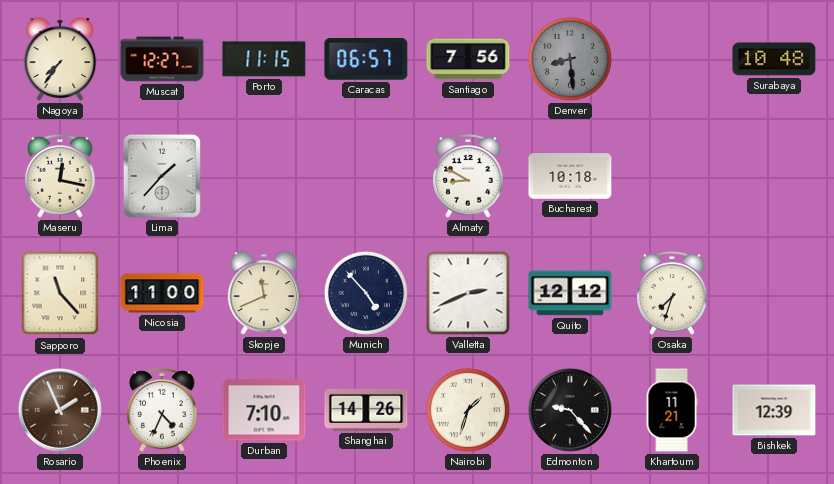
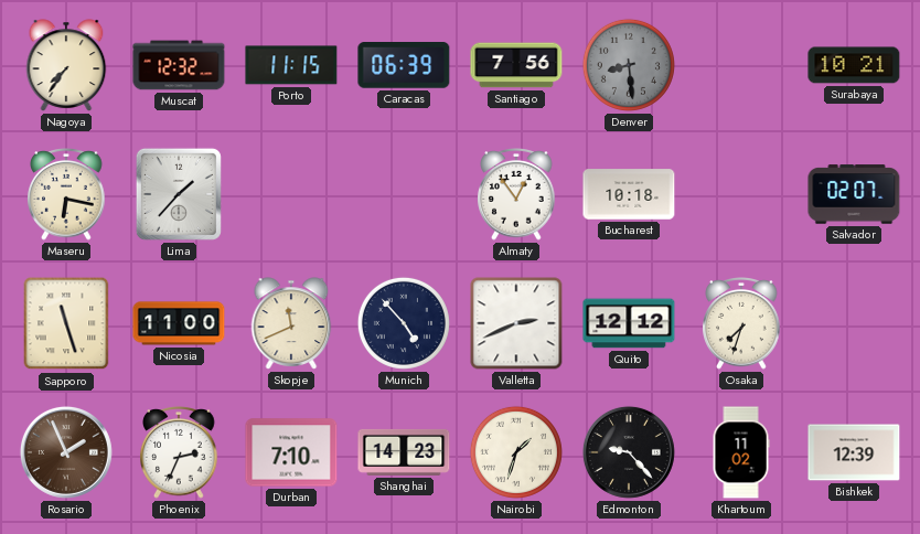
Muscat: 12:27 -> 12:32 (179, 65)
Caracas: 06:57 -> 06:39 (404, 66)
Surabaya: 10:48 -> 10:21 (854, 65)
Maseru: 12:17 -> 6:17 (66, 195)
Almaty: 8:50 -> 12:54 (516, 195)
Salvador: none -> 02:07 (854, 194)
Sapporo: 11:23 -> 11:27 (66, 323)
Phoenix: 4:34 -> 2:34 (179, 453)
Shanghai: 14:26 -> 14:23 (404, 452)
Khartoum: 11:21 -> 11:02 (741, 452)
